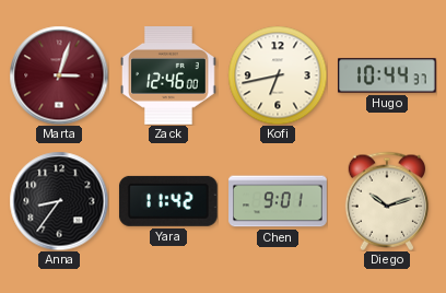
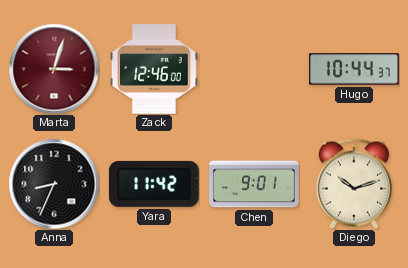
Kofi: 6:43 -> none (278, 75)
Anna: 8:36 -> 8:34 (54, 184)
